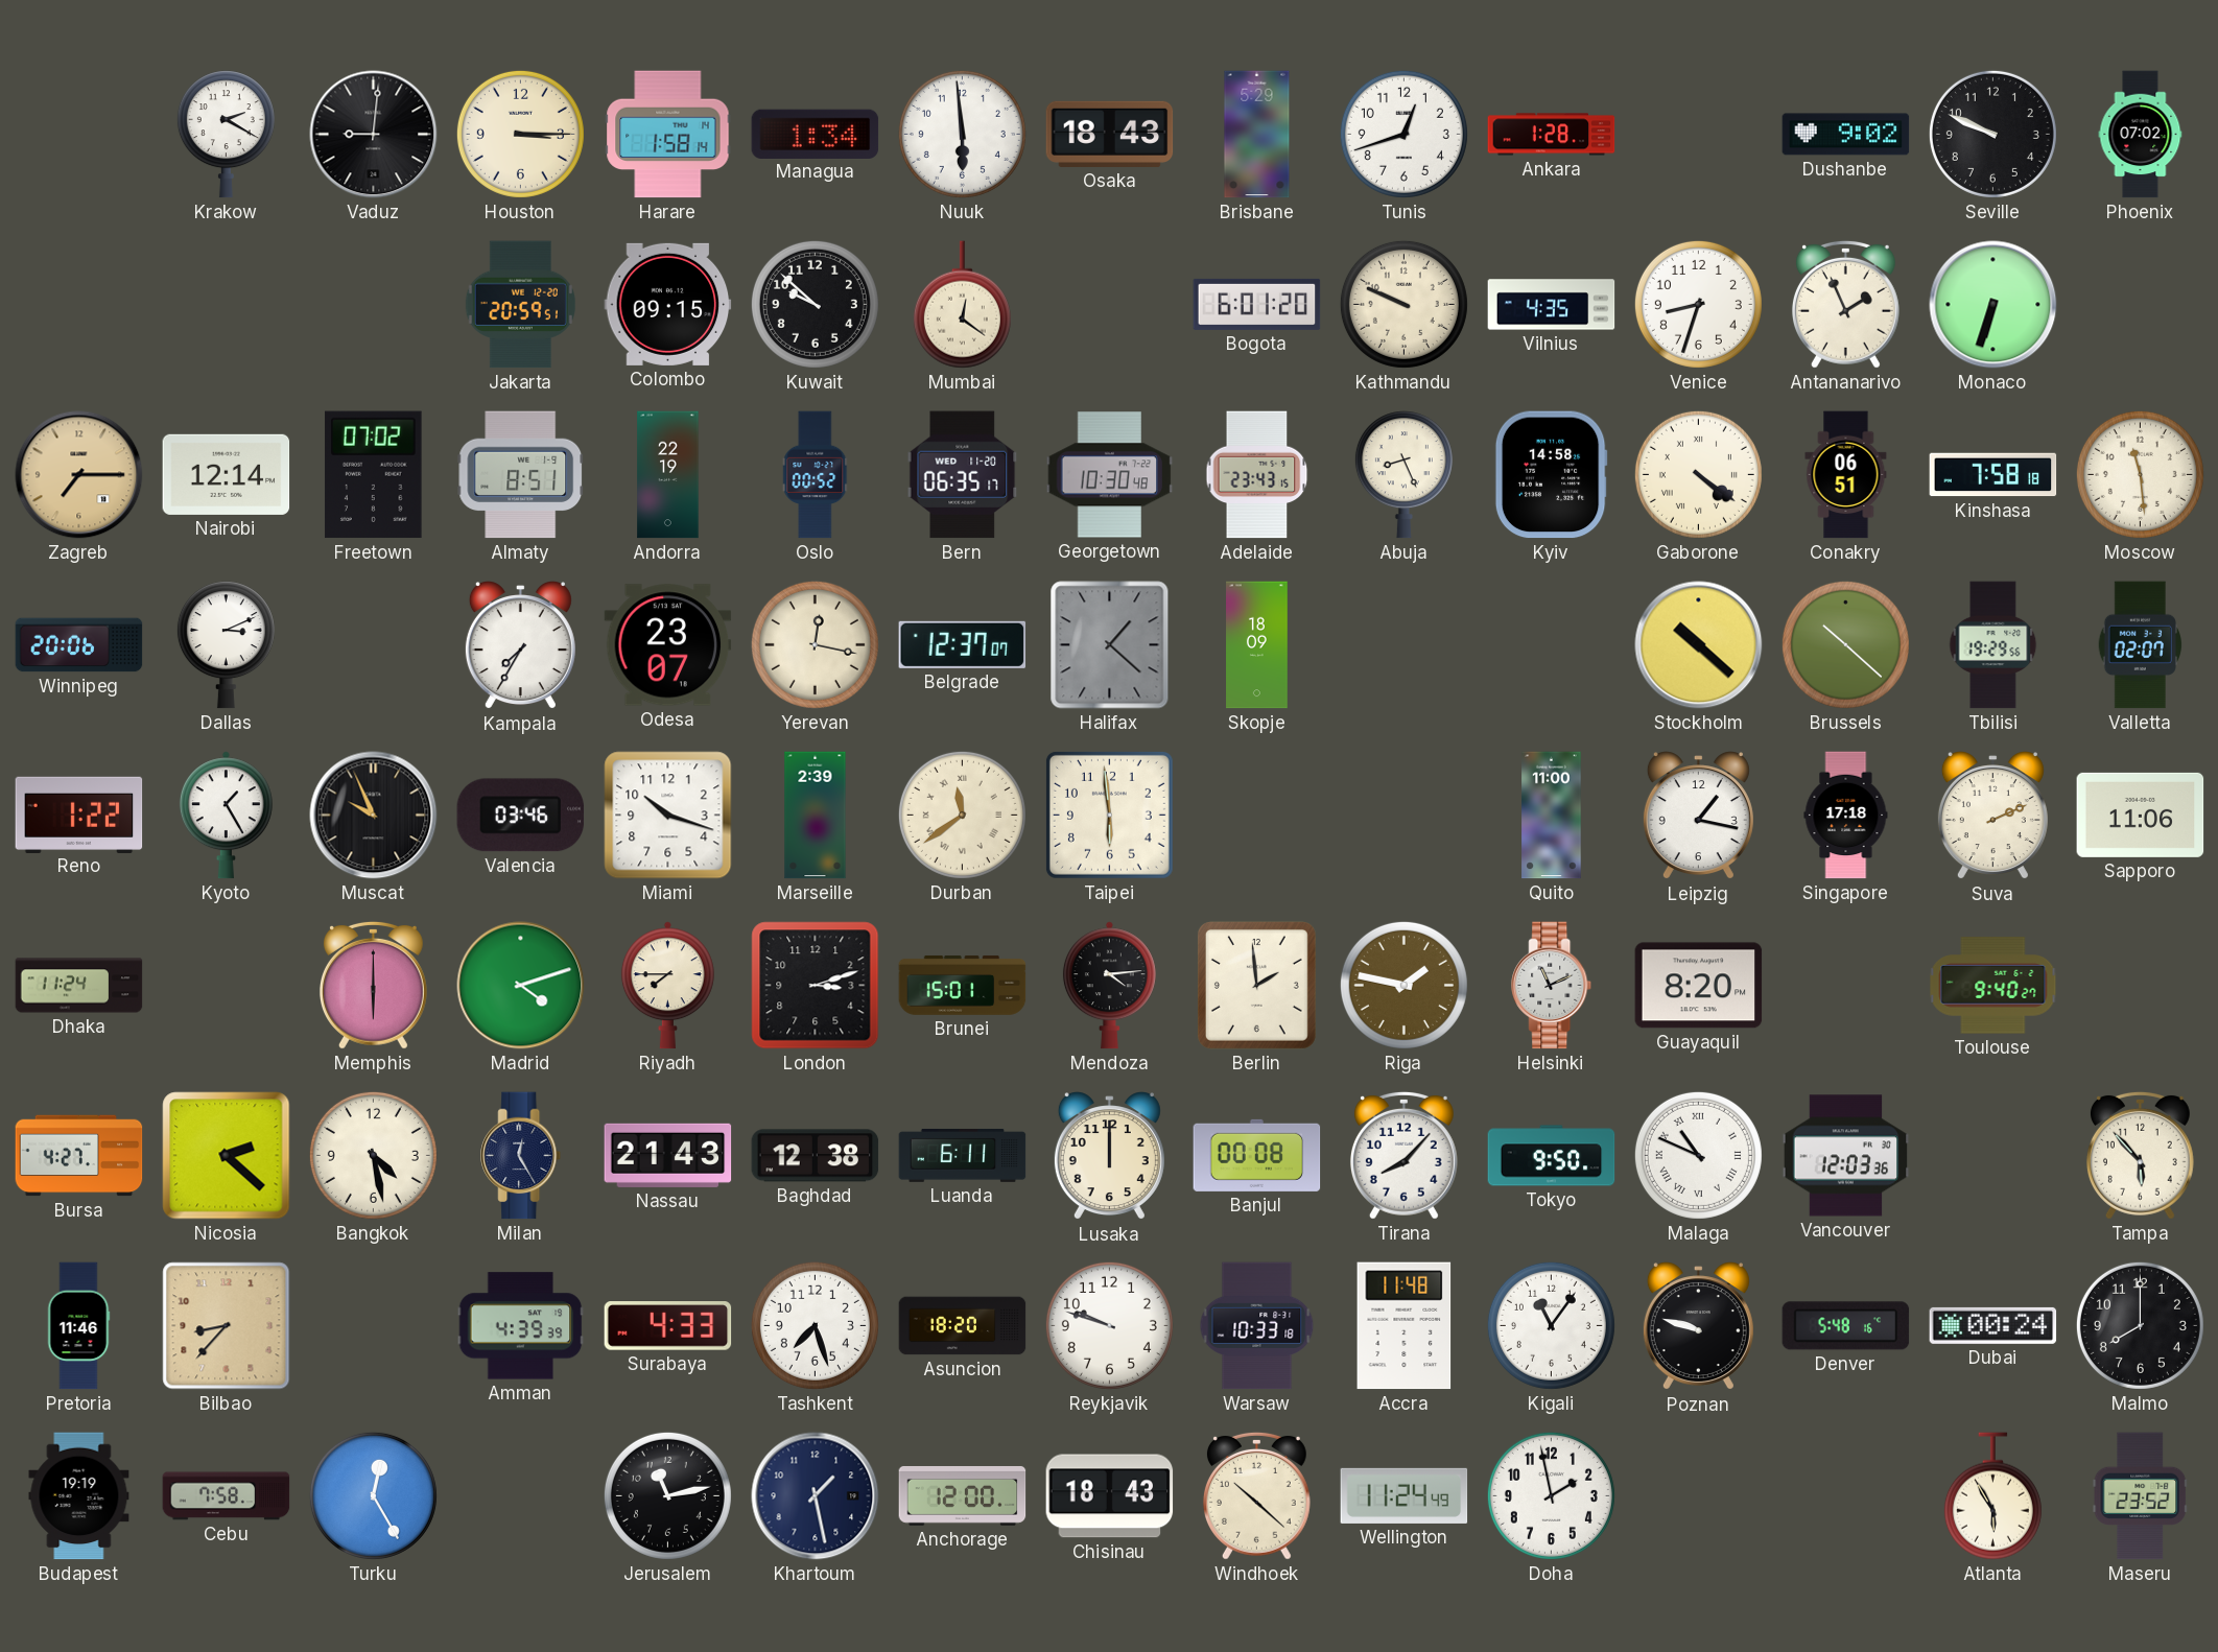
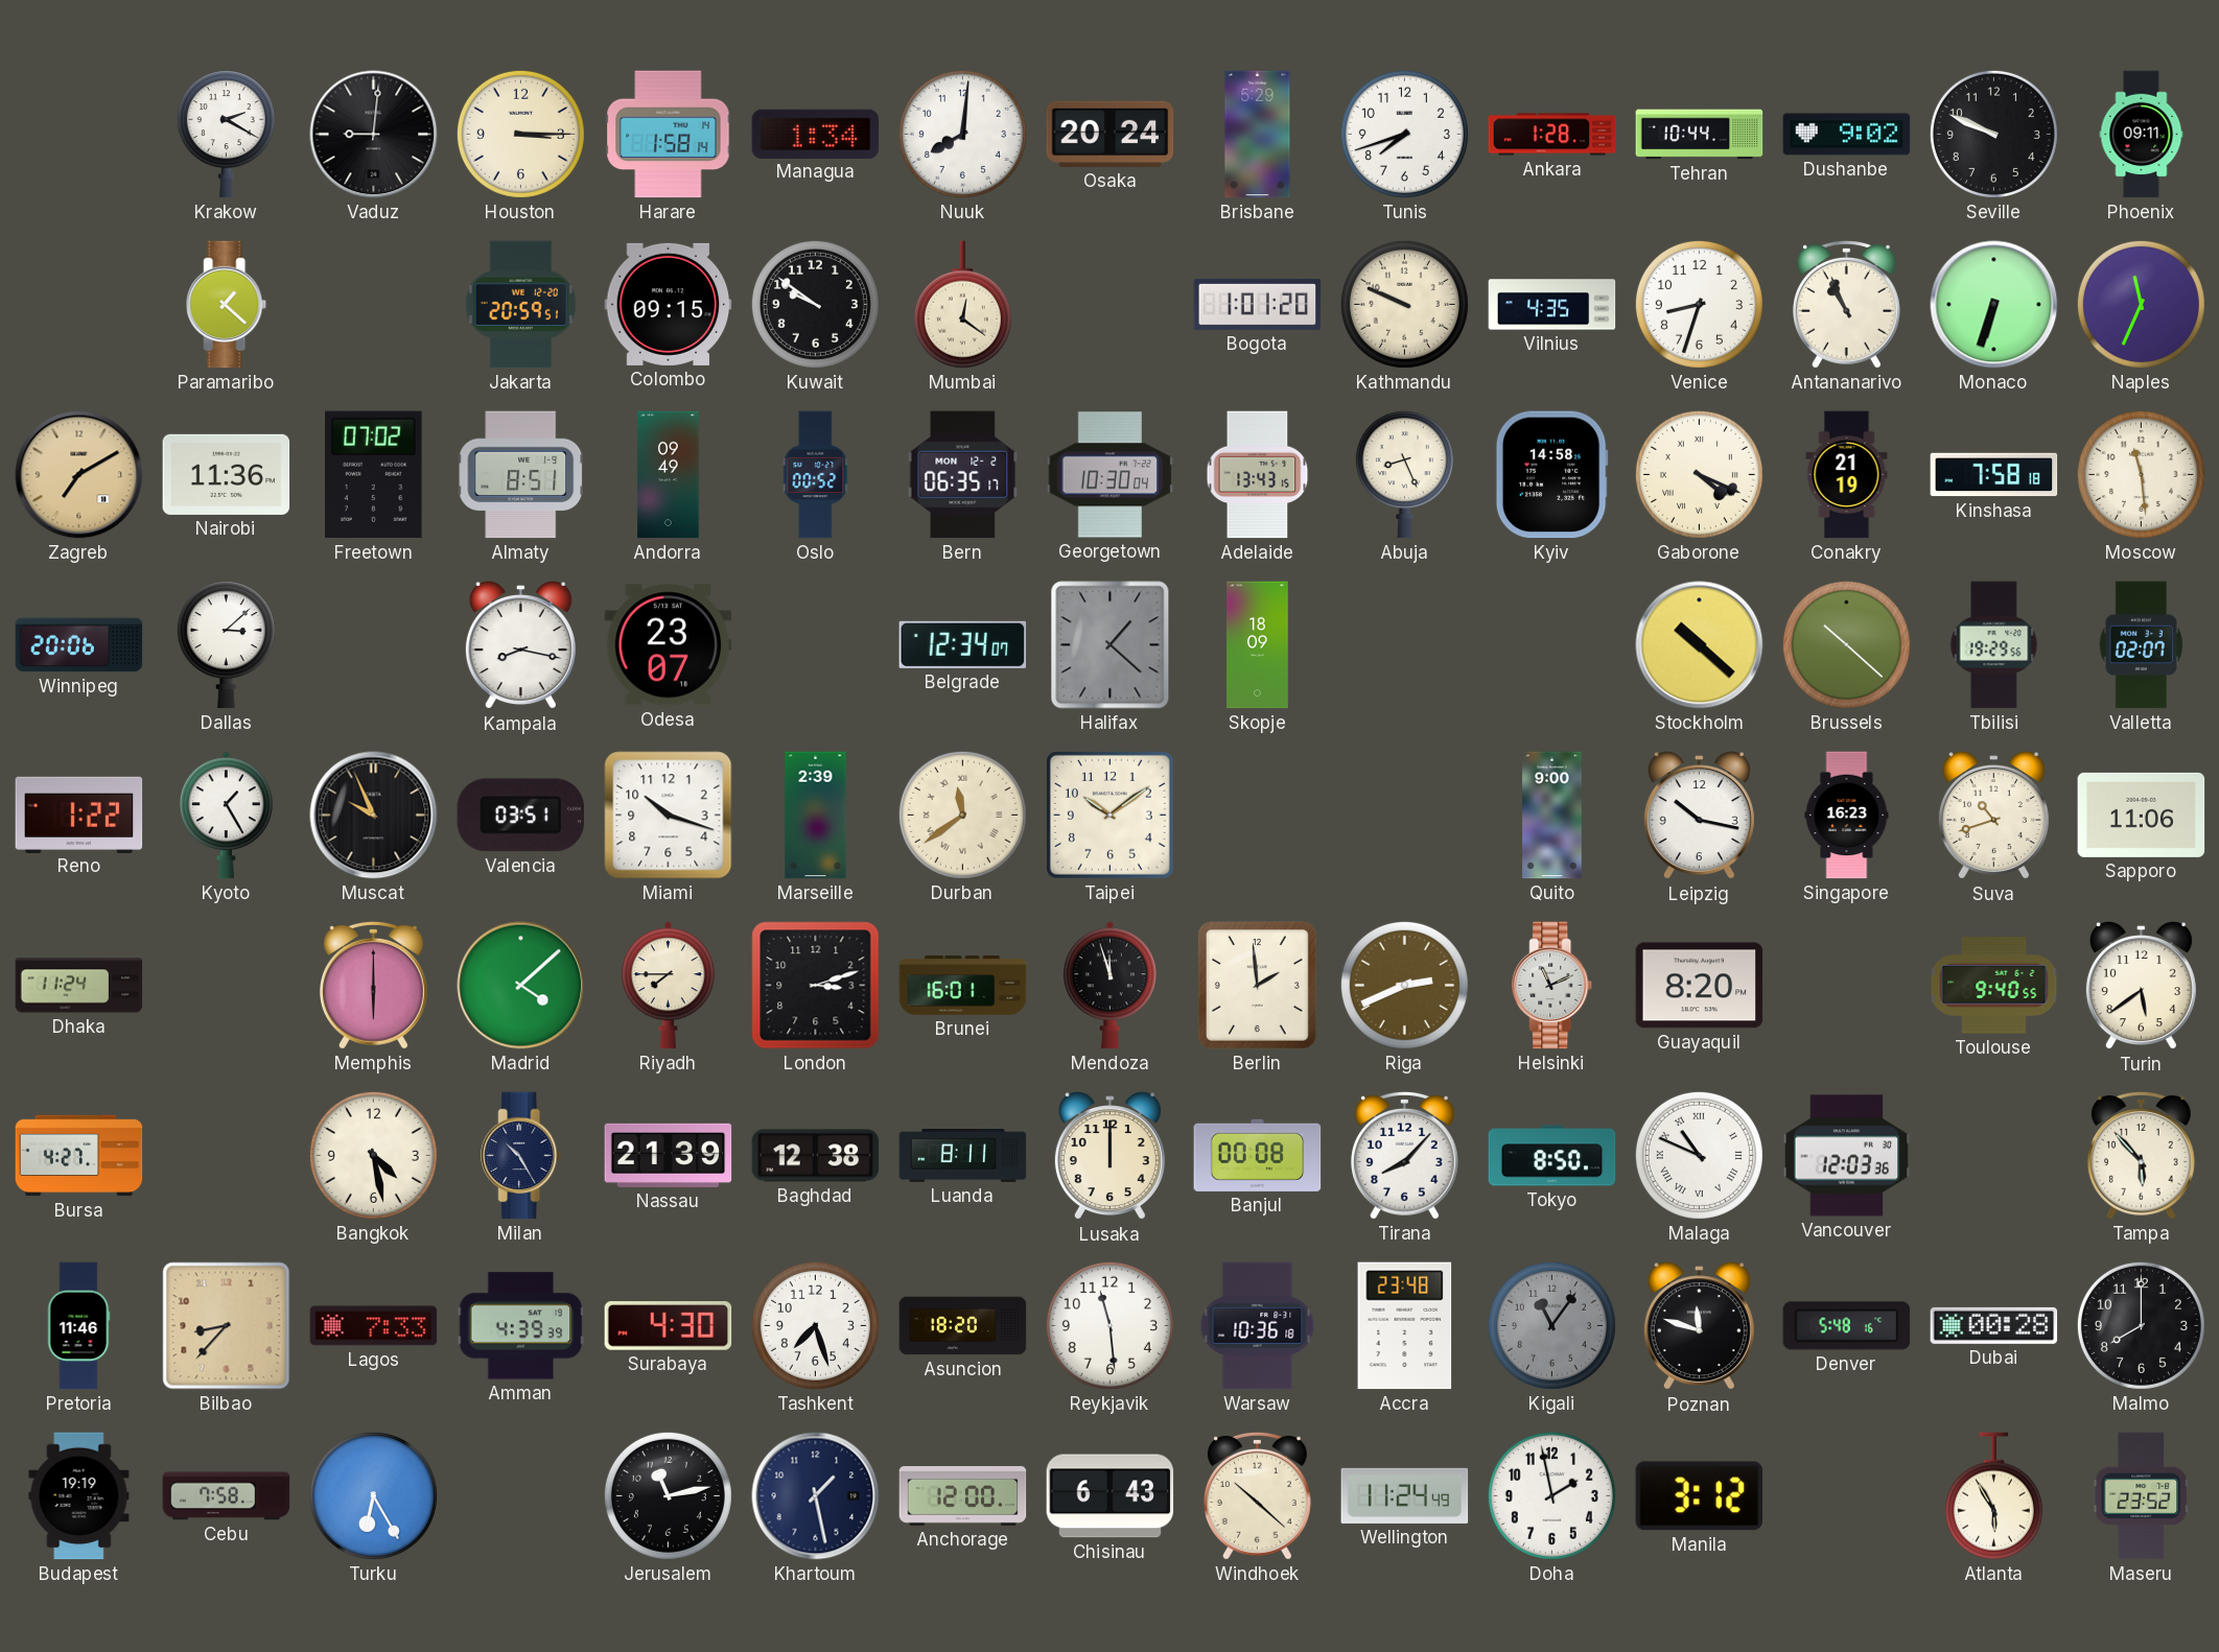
Nuuk: 5:59 -> 8:01 (962, 134)
Osaka: 18:43 -> 20:24 (1111, 134)
Tunis: 12:42 -> 7:42 (1404, 134)
Tehran: none -> 10:44 (1700, 135)
Phoenix: 07:02 -> 09:11 (2142, 135)
Paramaribo: none -> 1:22 (227, 305)
Kuwait: 9:52 -> 9:51 (815, 304)
Bogota: 6:01 -> 1:01 (1258, 304)
Antananarivo: 1:56 -> 10:56 (1846, 304)
Naples: none -> 11:34 (2141, 304)
Zagreb: 7:15 -> 7:10 (79, 475)
Nairobi: 12:14 -> 11:36 (227, 474)
Andorra: 22:19 -> 09:49 (669, 475)
Bern date: WED 11-20 -> MON 12-2 (963, 475)
Georgetown: 10:30:48 -> 10:30:04 (1111, 475)
Adelaide: 23:43 -> 13:43 (1258, 475)
Gaborone: 4:21 -> 4:19 (1699, 474)
Conakry: 06:51 -> 21:19 (1847, 475)
Dallas: 3:11 -> 3:08 (226, 645)
Kampala: 7:35 -> 8:17 (520, 645)
Yerevan: 12:17 -> none (815, 644)
Belgrade: 12:37 -> 12:34 (963, 644)
Valencia: 03:46 -> 03:51 (521, 816)
Taipei: 5:59 -> 10:09 (1109, 815)
Quito: 11:00 -> 9:00 (1552, 816)
Leipzig: 1:17 -> 10:17 (1699, 816)
Singapore: 17:18 -> 16:23 (1847, 816)
Suva: 2:11 -> 10:42 (1993, 816)
Madrid: 4:12 -> 4:08 (521, 986)
Brunei: 15:01 -> 16:01 (963, 985)
Mendoza: 4:14 -> 11:57 (1109, 986)
Riga: 1:47 -> 2:41 (1404, 985)
Toulouse: 9:40:27 -> 9:40:55 (1994, 986)
Turin: none -> 5:39 (2141, 986)
Nicosia: 2:22 -> none (227, 1156)
Milan: 12:25 -> 10:25 (521, 1156)
Nassau: 21:43 -> 21:39 (669, 1155)
Luanda: 6:11 -> 8:11 (963, 1155)
Tokyo: 9:50 -> 8:50 (1552, 1156)
Lagos: none -> 7:33 (374, 1326)
Surabaya: 4:33 -> 4:30 (669, 1326)
Reykjavik: 9:48 -> 11:29 (1109, 1325)
Warsaw: 10:33 -> 10:36 (1258, 1326)
Accra: 11:48 -> 23:48 (1405, 1326)
Kigali dial: white -> grey (1551, 1325)
Poznan: 9:48 -> 11:48 (1699, 1326)
Dubai: 00:24 -> 00:28 (1994, 1325)
Turku: 12:25 -> 6:25 (373, 1495)
Chisinau: 18:43 -> 6:43 (1111, 1496)
Manila: none -> 3:12 (1700, 1496)
